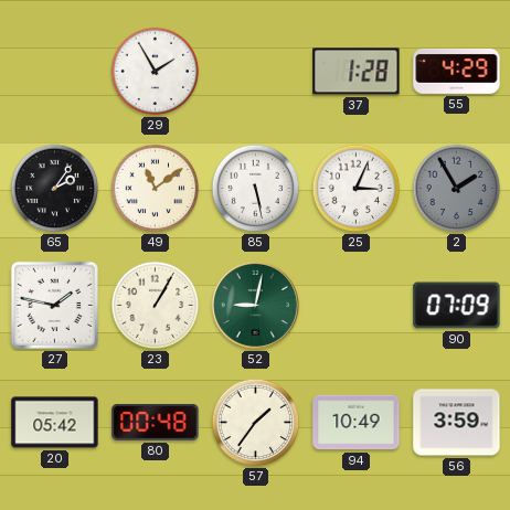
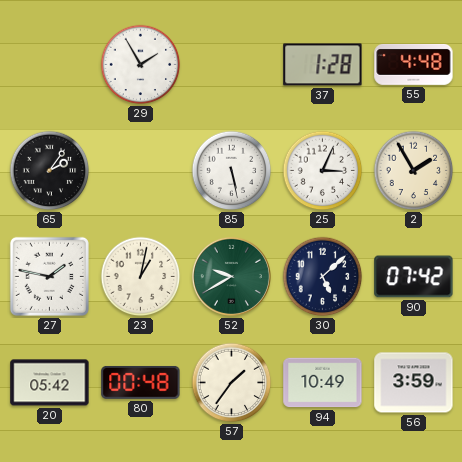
55: 4:29 -> 4:48 (414, 64)
49: 11:09 -> none (156, 189)
2 dial: grey -> cream (414, 171)
23: 1:05 -> 1:02 (141, 277)
52: 9:02 -> 9:40 (231, 276)
30: none -> 5:08 (323, 277)
90: 07:09 -> 07:42 (414, 277)
